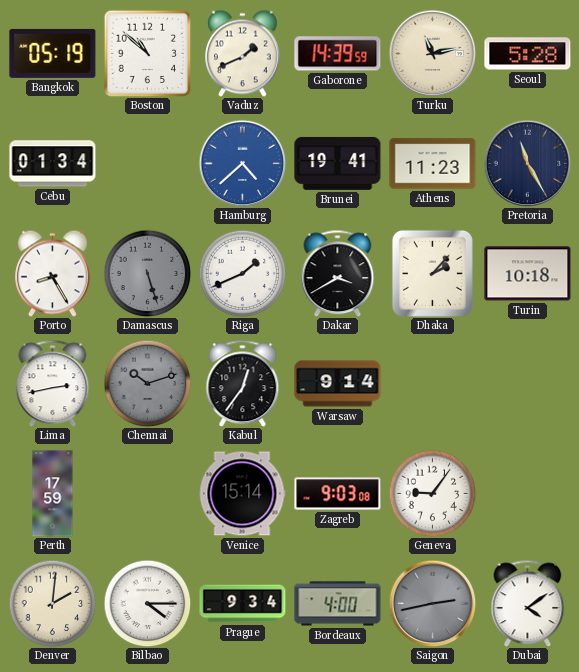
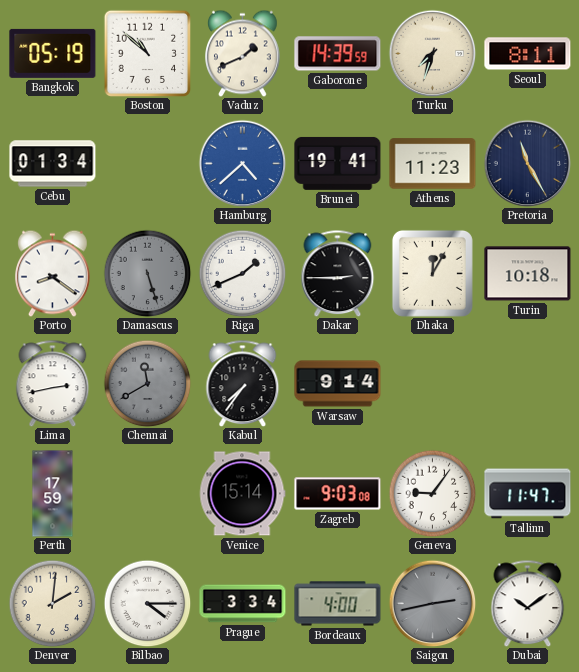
Turku: 11:13 -> 7:33 (432, 53)
Seoul: 5:28 -> 8:11 (528, 54)
Porto: 8:25 -> 8:21 (53, 273)
Dakar: 3:40 -> 2:45 (338, 273)
Dhaka: 2:07 -> 12:05 (432, 273)
Chennai: 10:12 -> 11:40 (147, 383)
Kabul: 12:36 -> 7:36 (243, 383)
Tallinn: none -> 11:47 (528, 494)
Prague: 9:34 -> 3:34 (243, 604)
Dubai: 4:09 -> 10:09 (528, 603)
